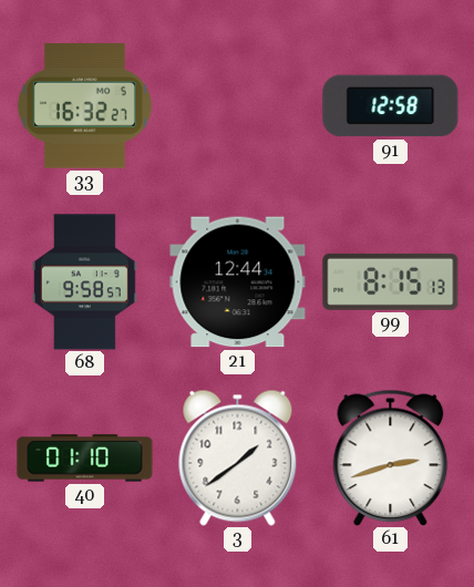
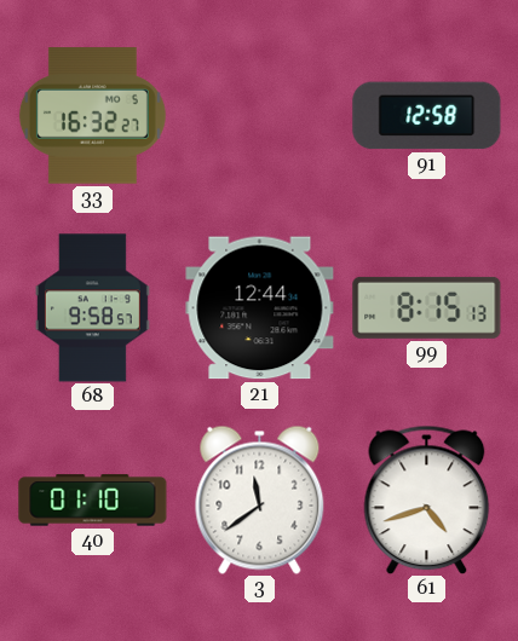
3: 1:39 -> 11:39 (260, 499)
61: 2:42 -> 4:42 (427, 499)
